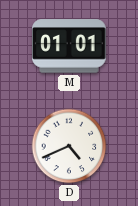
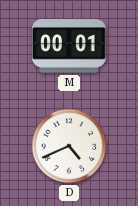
M: 01:01 -> 00:01 (70, 46)
